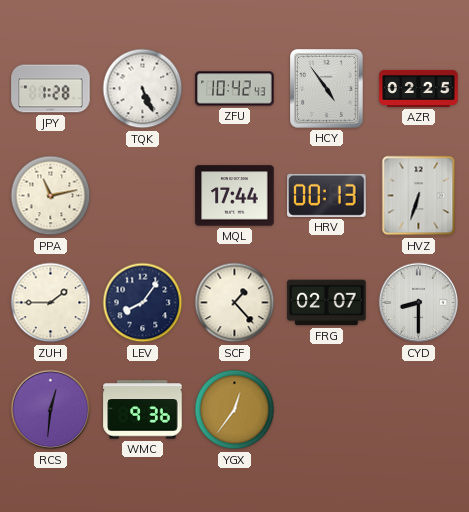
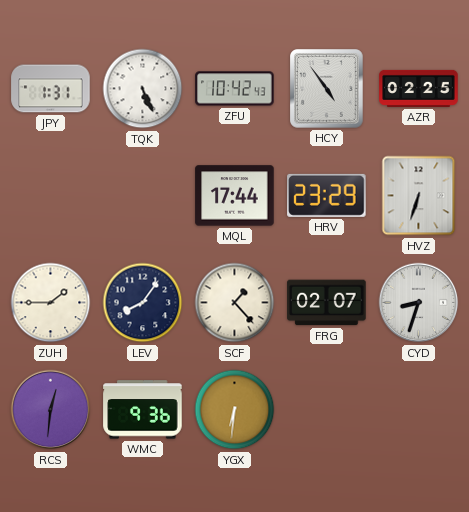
JPY: 1:28 -> 1:31 (51, 89)
PPA: 11:13 -> none (51, 196)
HRV: 00:13 -> 23:29 (327, 195)
CYD: 8:30 -> 8:33 (419, 303)
YGX: 12:36 -> 6:31 (235, 410)
